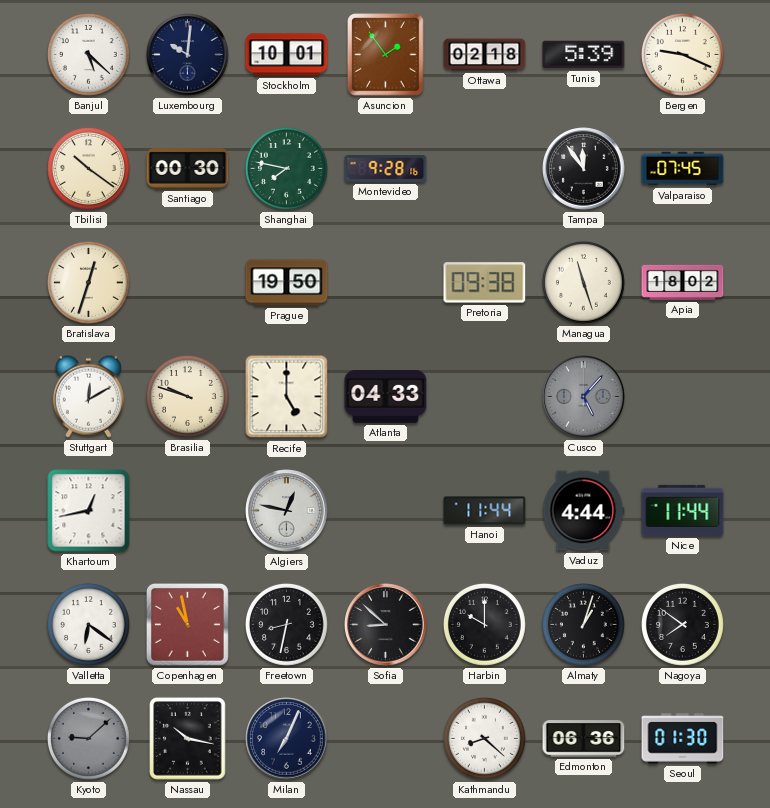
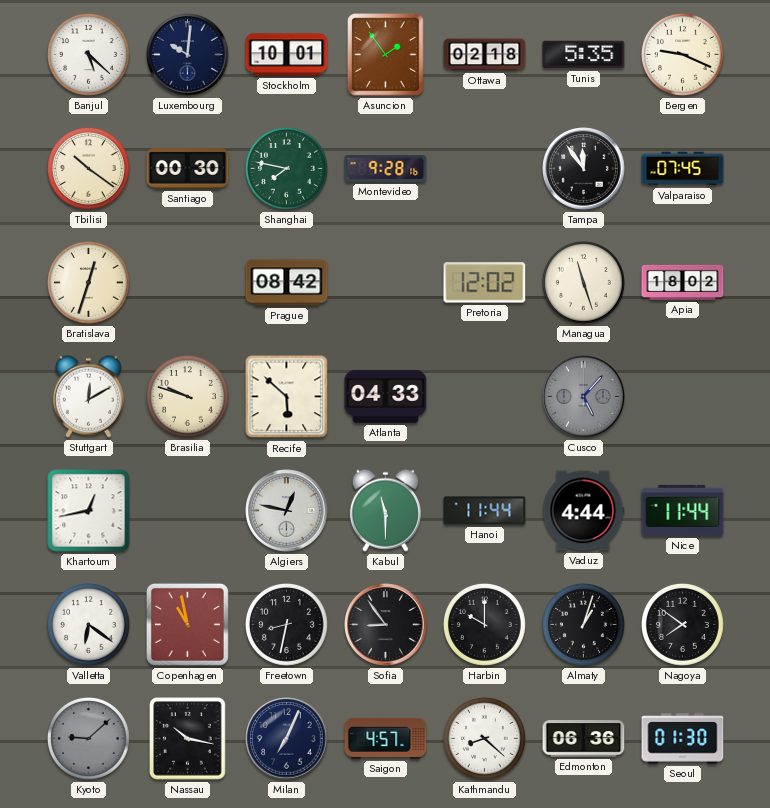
Tunis: 5:39 -> 5:35 (584, 55)
Prague: 19:50 -> 08:42 (287, 283)
Pretoria: 09:38 -> 12:02 (485, 283)
Recife: 5:00 -> 5:52 (287, 397)
Kabul: none -> 11:30 (385, 510)
Sofia: 8:52 -> 8:54 (386, 625)
Saigon: none -> 4:57 (386, 738)
